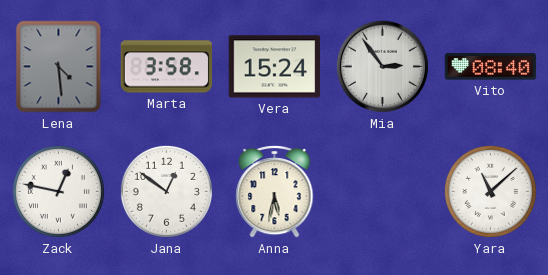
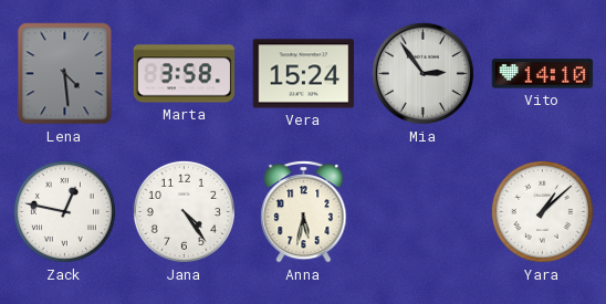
Vito: 08:40 -> 14:10 (543, 74)
Jana: 12:51 -> 4:24 (184, 211)
Yara: 11:08 -> 1:08 (542, 211)
